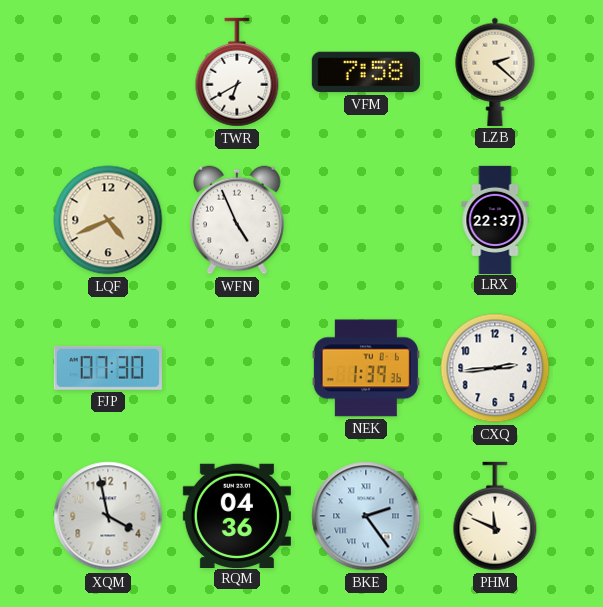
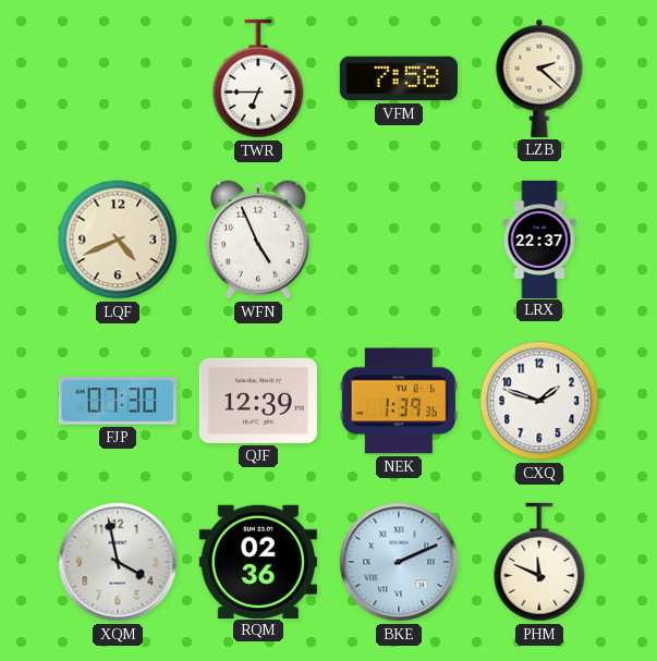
TWR: 6:40 -> 6:45 (258, 78)
QJF: none -> 12:39 (258, 401)
CXQ: 2:44 -> 1:48 (539, 401)
RQM: 04:36 -> 02:36 (258, 561)
BKE: 2:24 -> 2:11 (399, 562)
